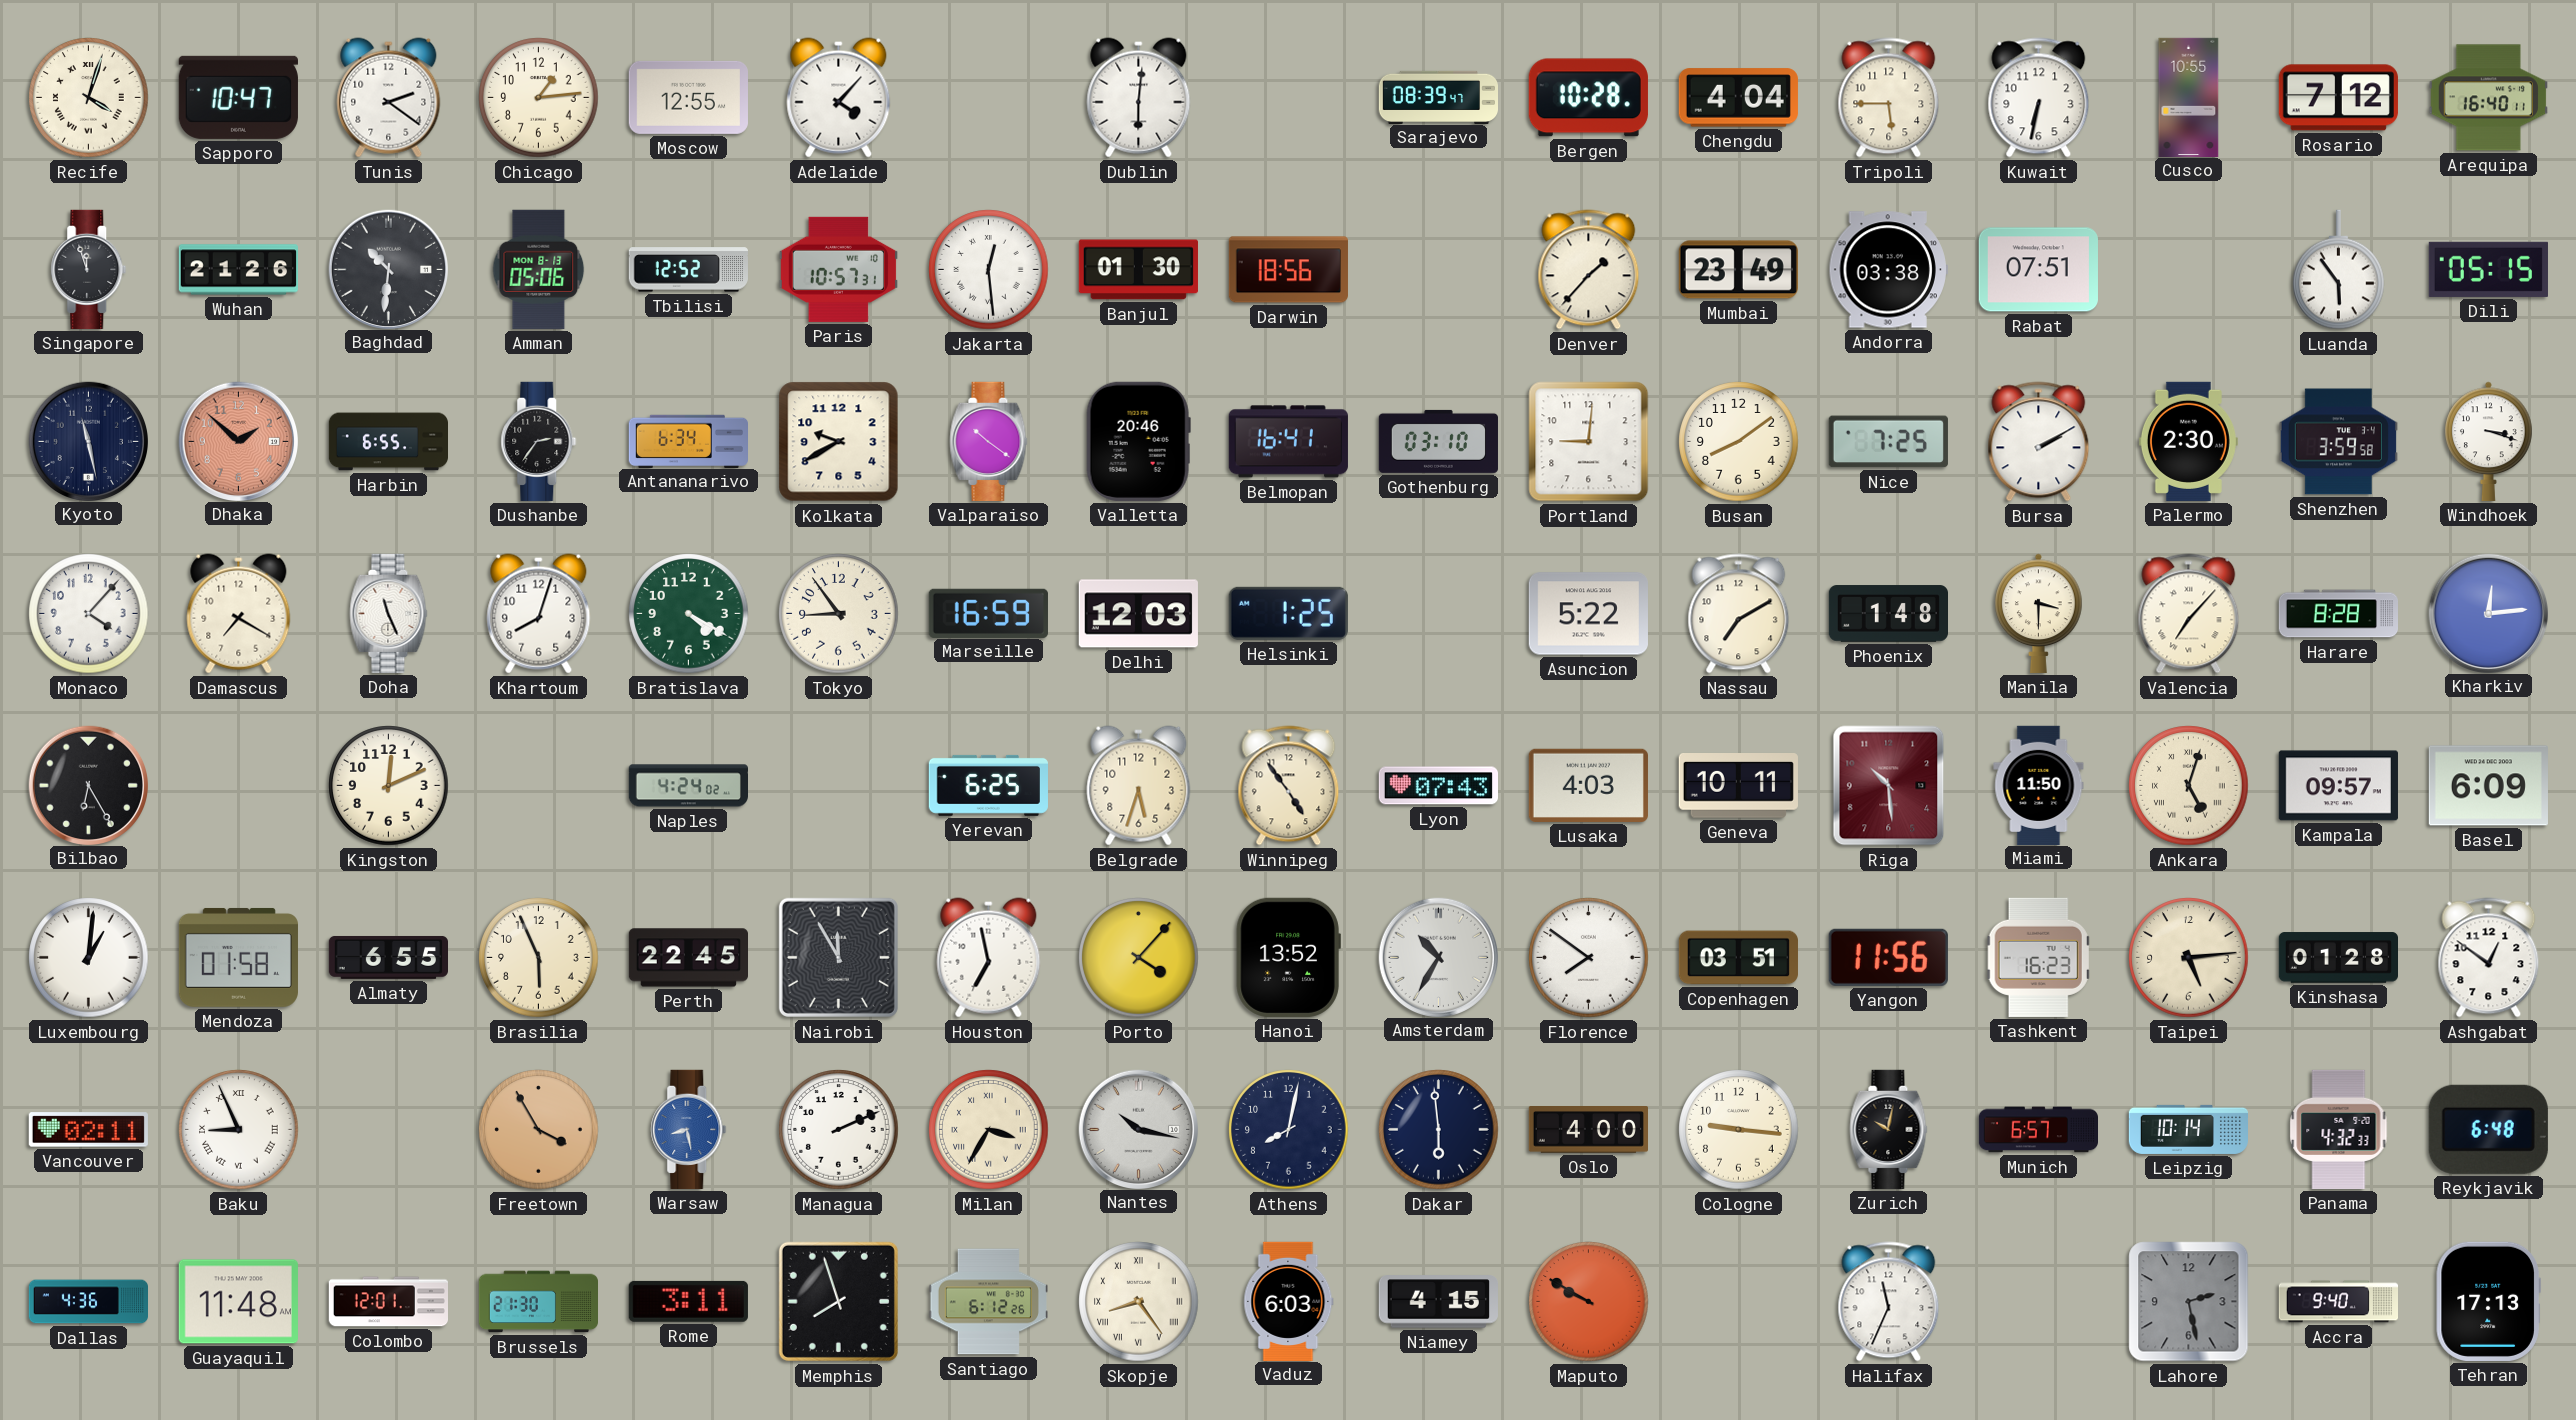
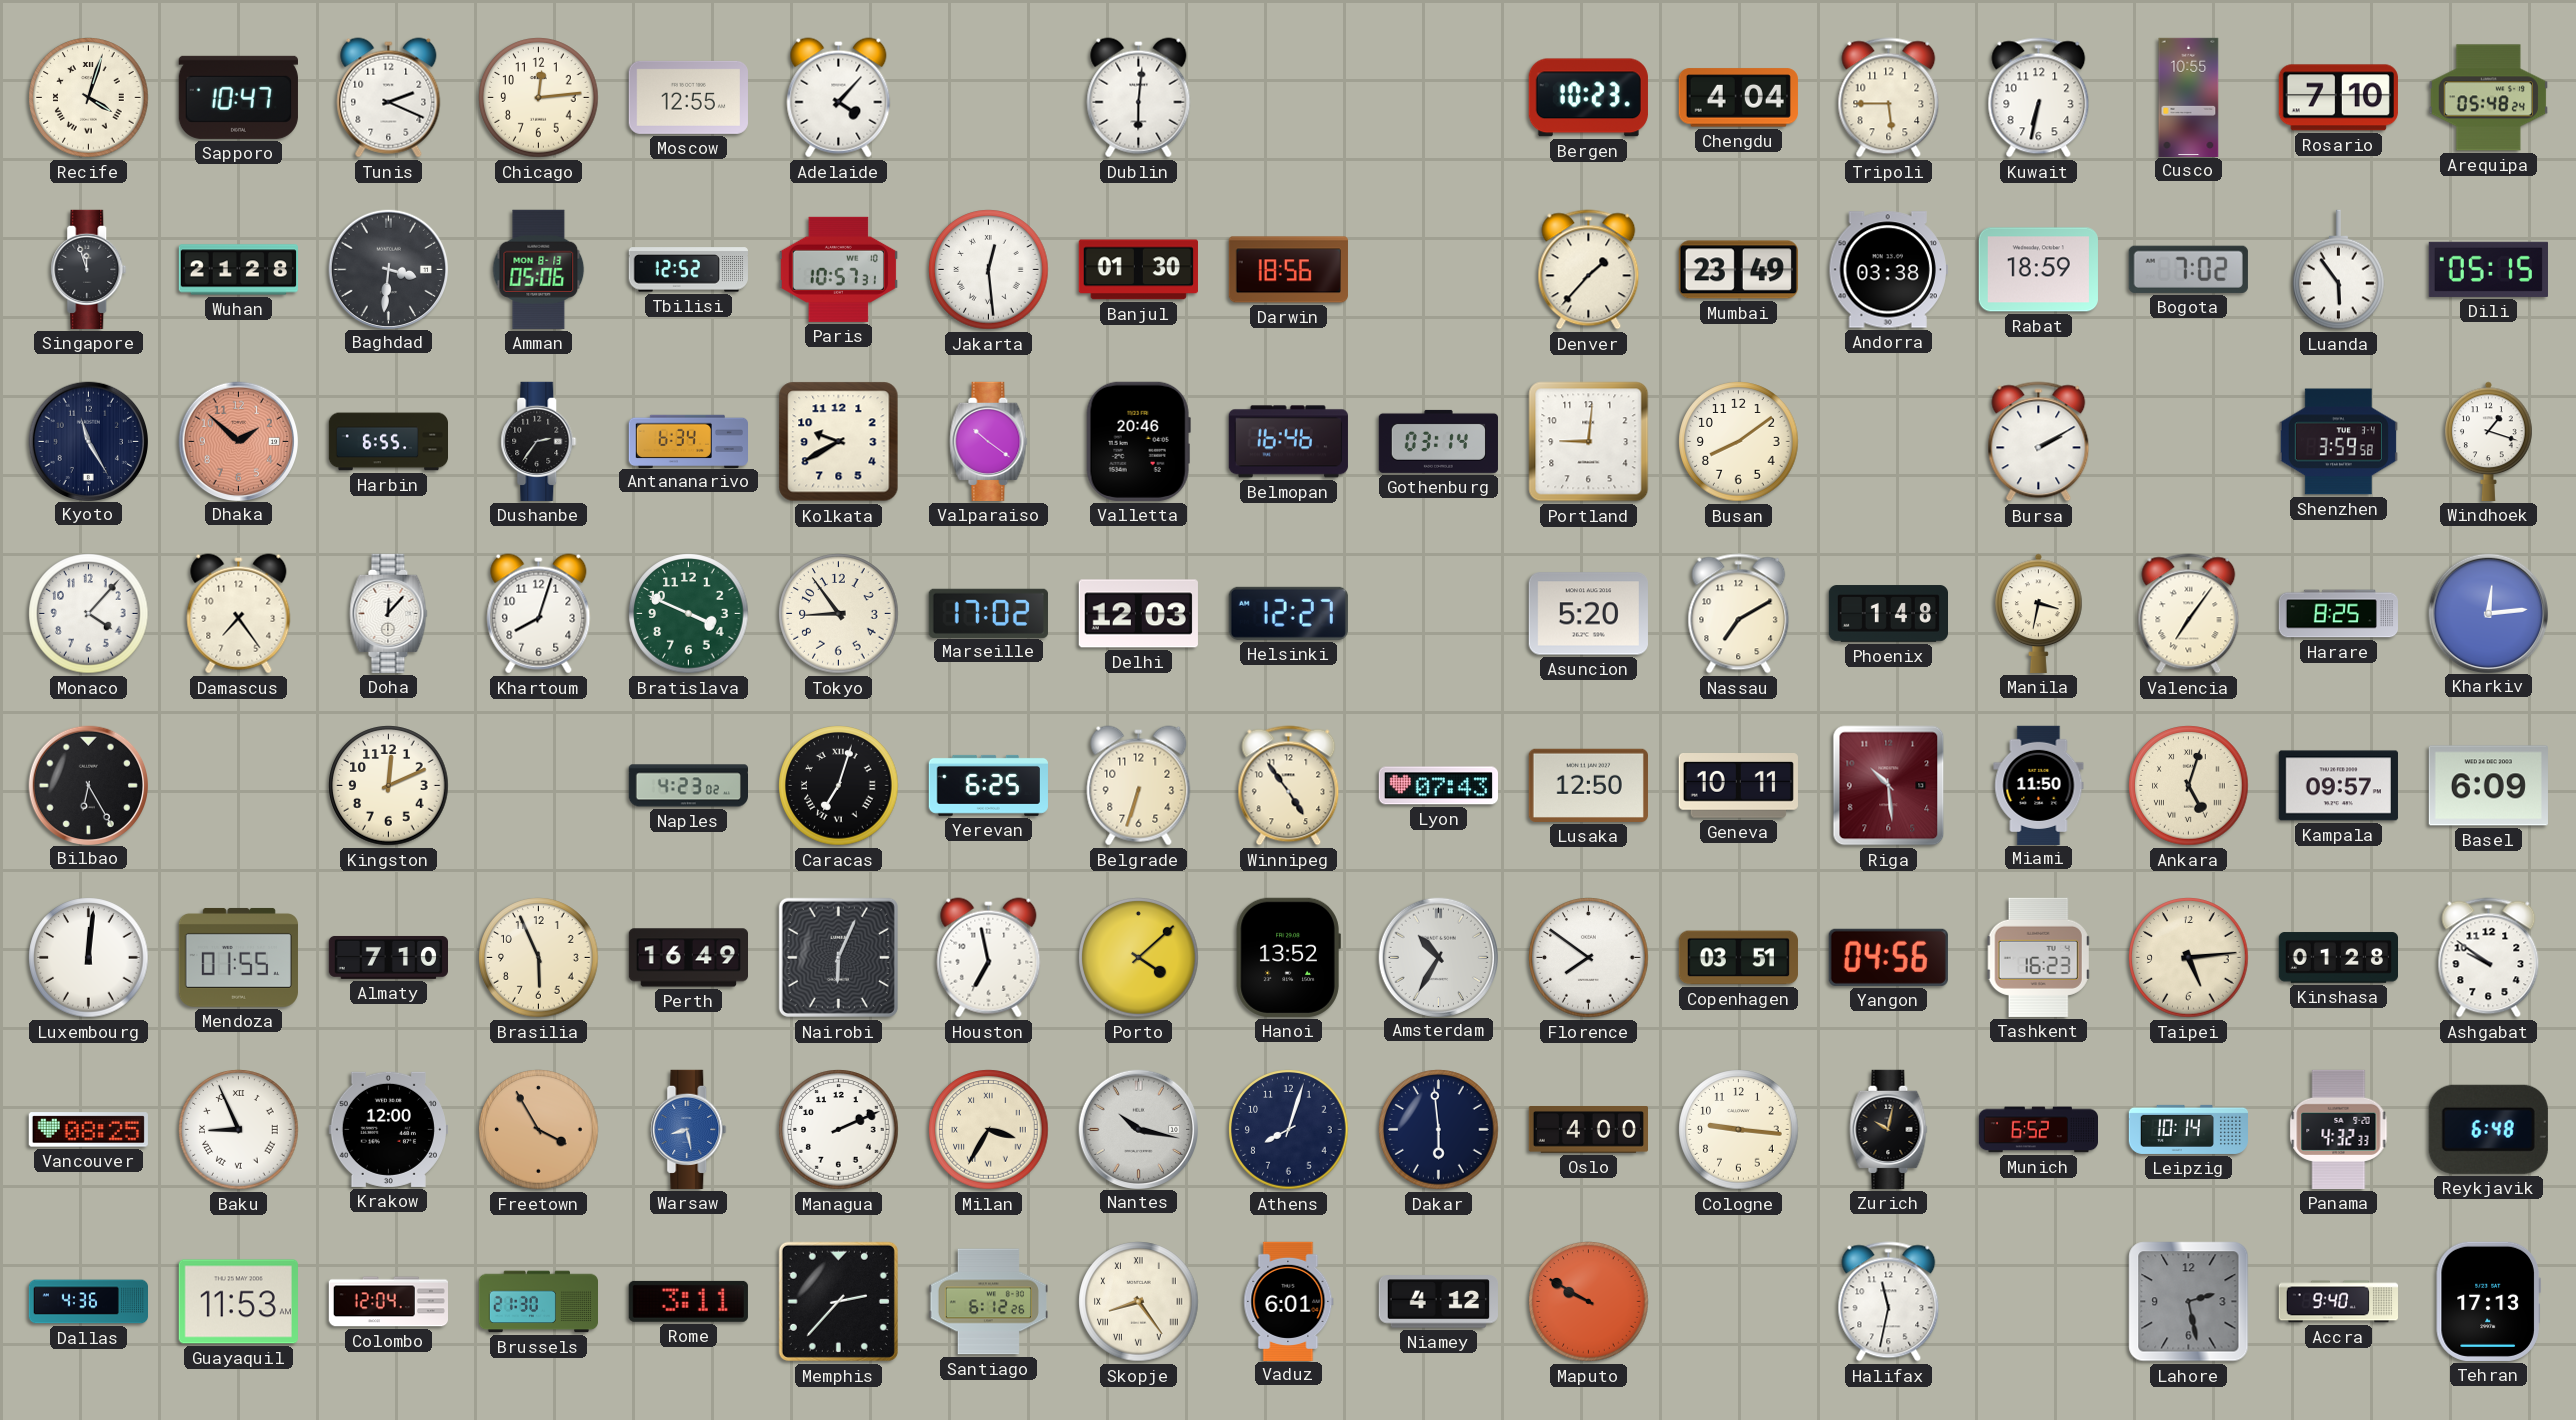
Tunis: 2:21 -> 2:19 (389, 98)
Chicago: 1:14 -> 12:14 (539, 98)
Sarajevo: 08:39 -> none (1439, 97)
Bergen: 10:28 -> 10:23 (1588, 98)
Rosario: 7:12 -> 7:10 (2338, 98)
Arequipa: 16:40 -> 05:48 (2488, 98)
Wuhan: 21:26 -> 21:28 (238, 270)
Baghdad: 10:31 -> 3:31 (388, 269)
Rabat: 07:51 -> 18:59 (2038, 270)
Bogota: none -> 7:02 (2188, 269)
Kyoto: 11:28 -> 11:25 (88, 441)
Belmopan: 16:41 -> 16:46 (1288, 442)
Gothenburg: 03:10 -> 03:14 (1438, 441)
Nice: 7:25 -> none (1888, 442)
Palermo: 2:30 -> none (2188, 441)
Windhoek: 3:18 -> 1:18 (2489, 441)
Damascus: 7:20 -> 7:24 (239, 614)
Doha: 11:26 -> 12:07 (389, 613)
Bratislava: 4:20 -> 3:49 (689, 614)
Marseille: 16:59 -> 17:02 (988, 613)
Helsinki: 1:25 -> 12:27 (1288, 613)
Asuncion: 5:22 -> 5:20 (1588, 614)
Manila: 3:30 -> 3:32 (2039, 613)
Valencia: 7:07 -> 7:06 (2189, 614)
Harare: 8:28 -> 8:25 (2338, 614)
Naples: 4:24 -> 4:23 (688, 786)
Caracas: none -> 7:03 (839, 786)
Belgrade: 5:33 -> 6:33 (1139, 786)
Lusaka: 4:03 -> 12:50 (1588, 785)
Luxembourg: 1:01 -> 12:01 (89, 958)
Mendoza: 01:58 -> 01:55 (238, 957)
Almaty: 6:55 -> 7:10 (388, 957)
Perth: 22:45 -> 16:49 (688, 958)
Nairobi: 11:55 -> 6:04 (838, 957)
Porto: 4:07 -> 4:08 (1139, 958)
Yangon: 11:56 -> 04:56 (1888, 957)
Ashgabat: 12:51 -> 9:51 (2489, 958)
Vancouver: 02:11 -> 08:25 (88, 1130)
Krakow: none -> 12:00 (388, 1129)
Athens: 8:02 -> 8:03 (1289, 1130)
Munich: 6:57 -> 6:52 (2038, 1130)
Guayaquil: 11:48 -> 11:53 (238, 1302)
Colombo: 12:01 -> 12:04 (388, 1302)
Memphis: 7:57 -> 2:37 (838, 1301)
Vaduz: 6:03 -> 6:01 (1289, 1301)
Niamey: 4:15 -> 4:12 (1438, 1302)
Halifax: 11:34 -> 11:32 (1889, 1302)
